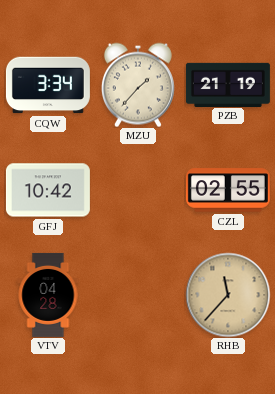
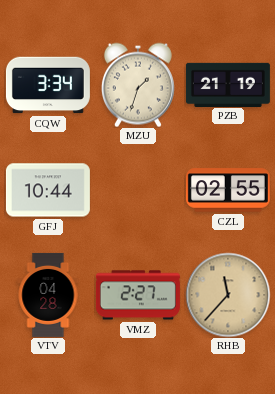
MZU: 1:37 -> 1:33 (138, 85)
GFJ: 10:42 -> 10:44 (48, 190)
VMZ: none -> 2:27 (138, 295)
